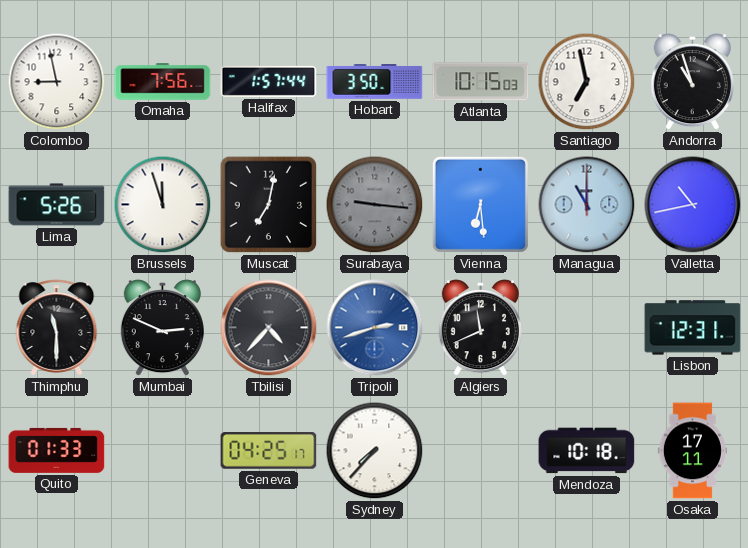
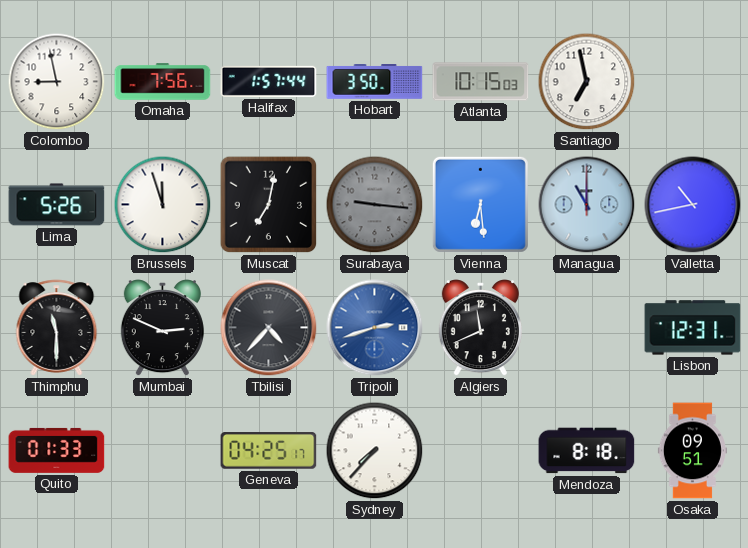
Andorra: 10:57 -> none (692, 82)
Mendoza: 10:18 -> 8:18 (587, 451)
Osaka: 17:11 -> 09:51 (692, 451)
